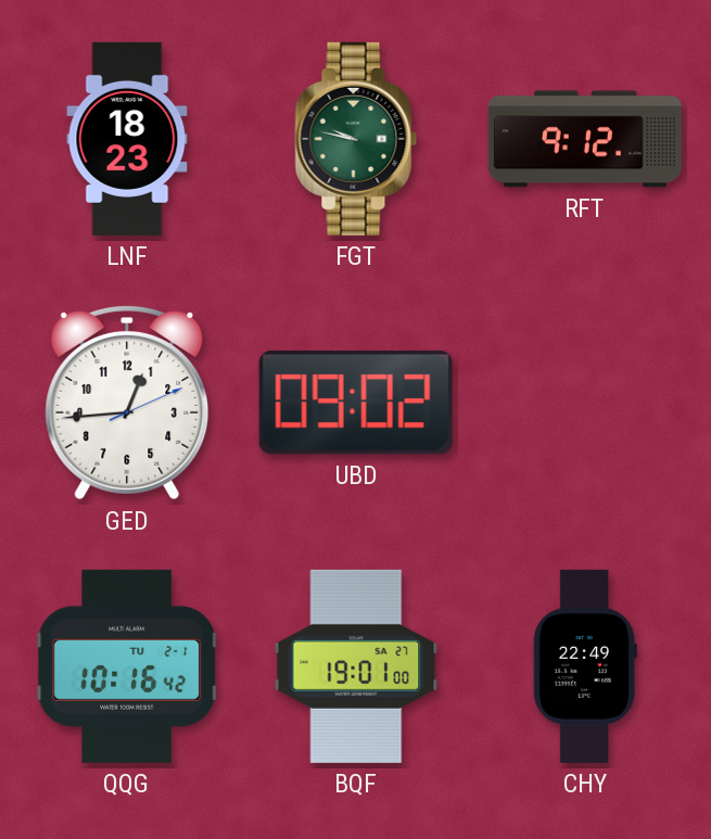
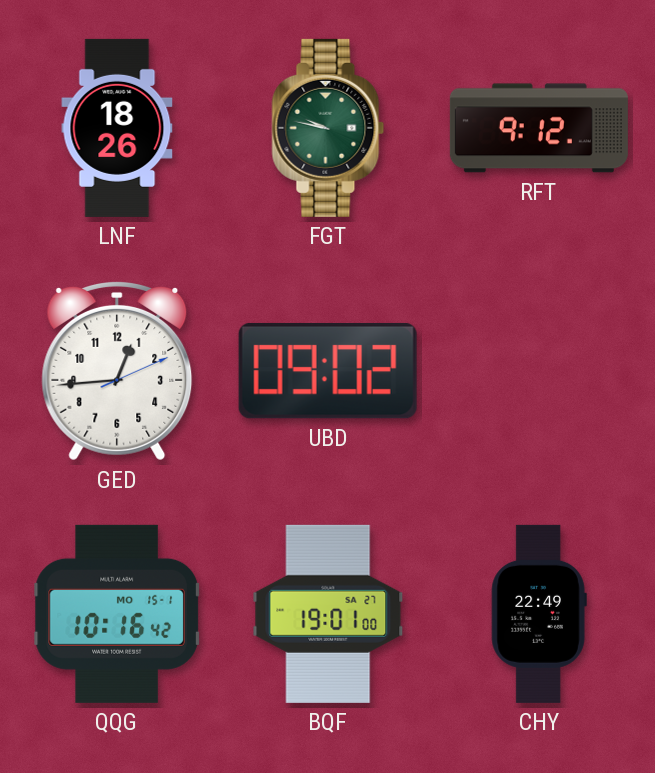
LNF: 18:23 -> 18:26 (117, 128)
QQG date: TU 2-1 -> MO 15-1 (117, 614)
